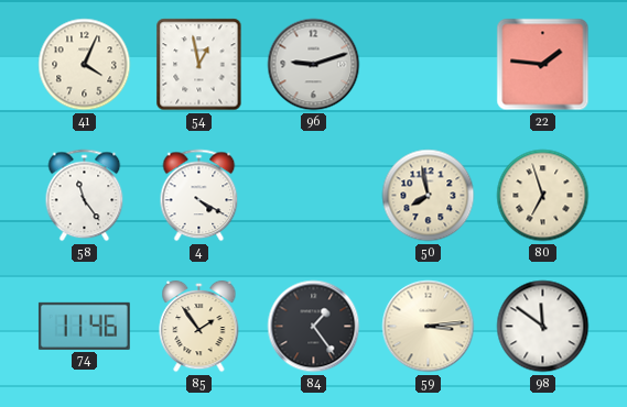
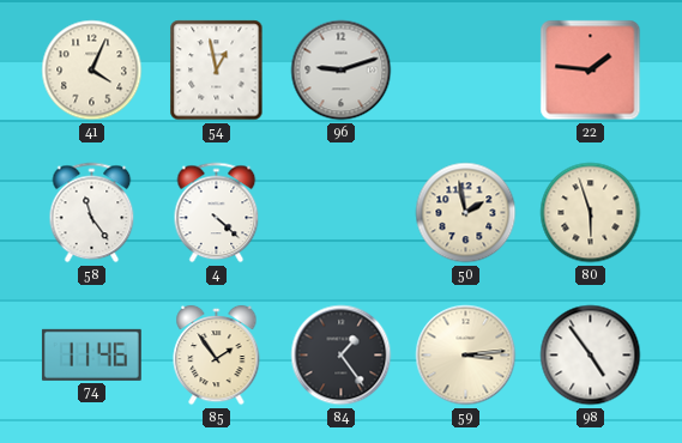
4: 4:20 -> 4:22 (217, 213)
50: 7:58 -> 1:58 (466, 213)
80: 6:57 -> 5:57 (591, 213)
98: 11:51 -> 4:54 (591, 356)
